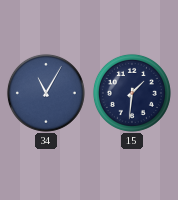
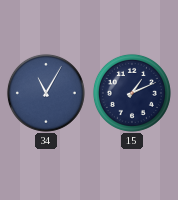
15: 1:31 -> 1:11 (132, 93)
